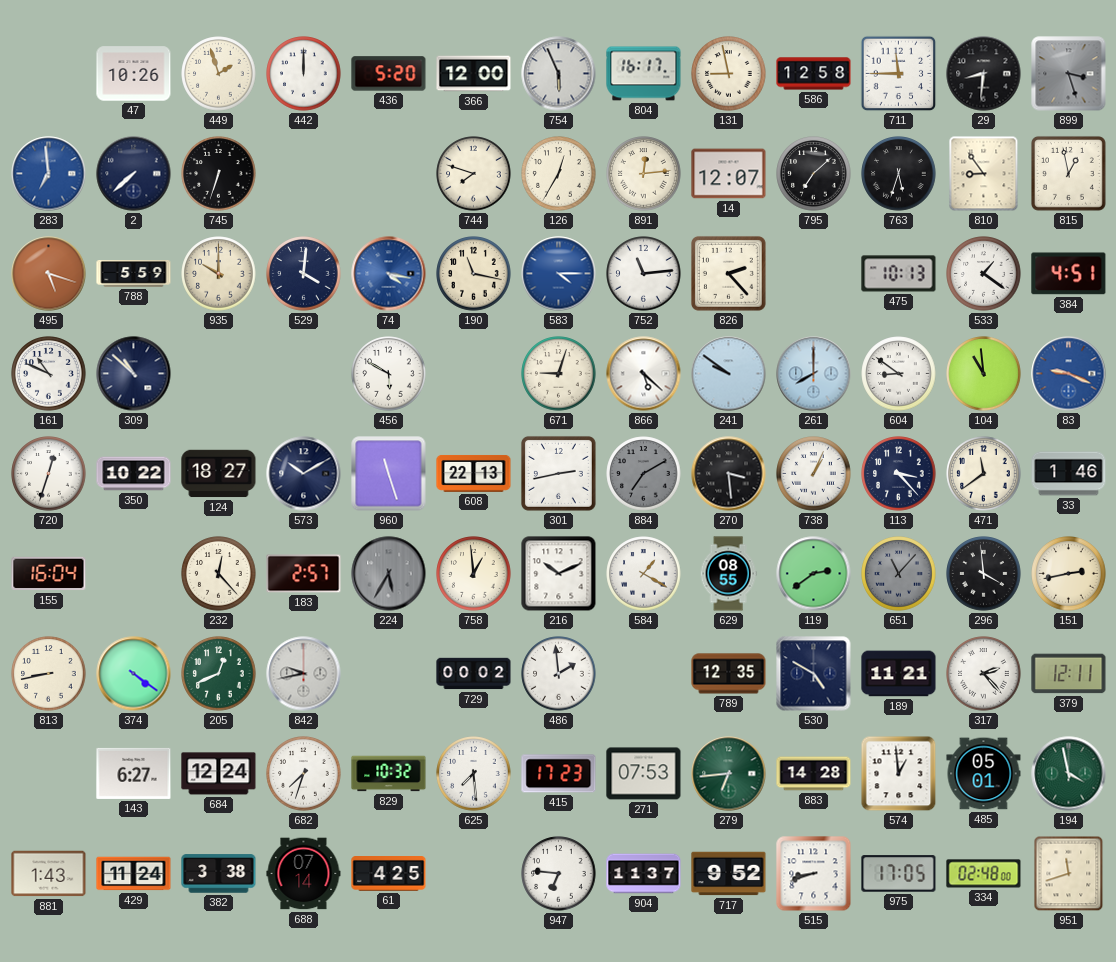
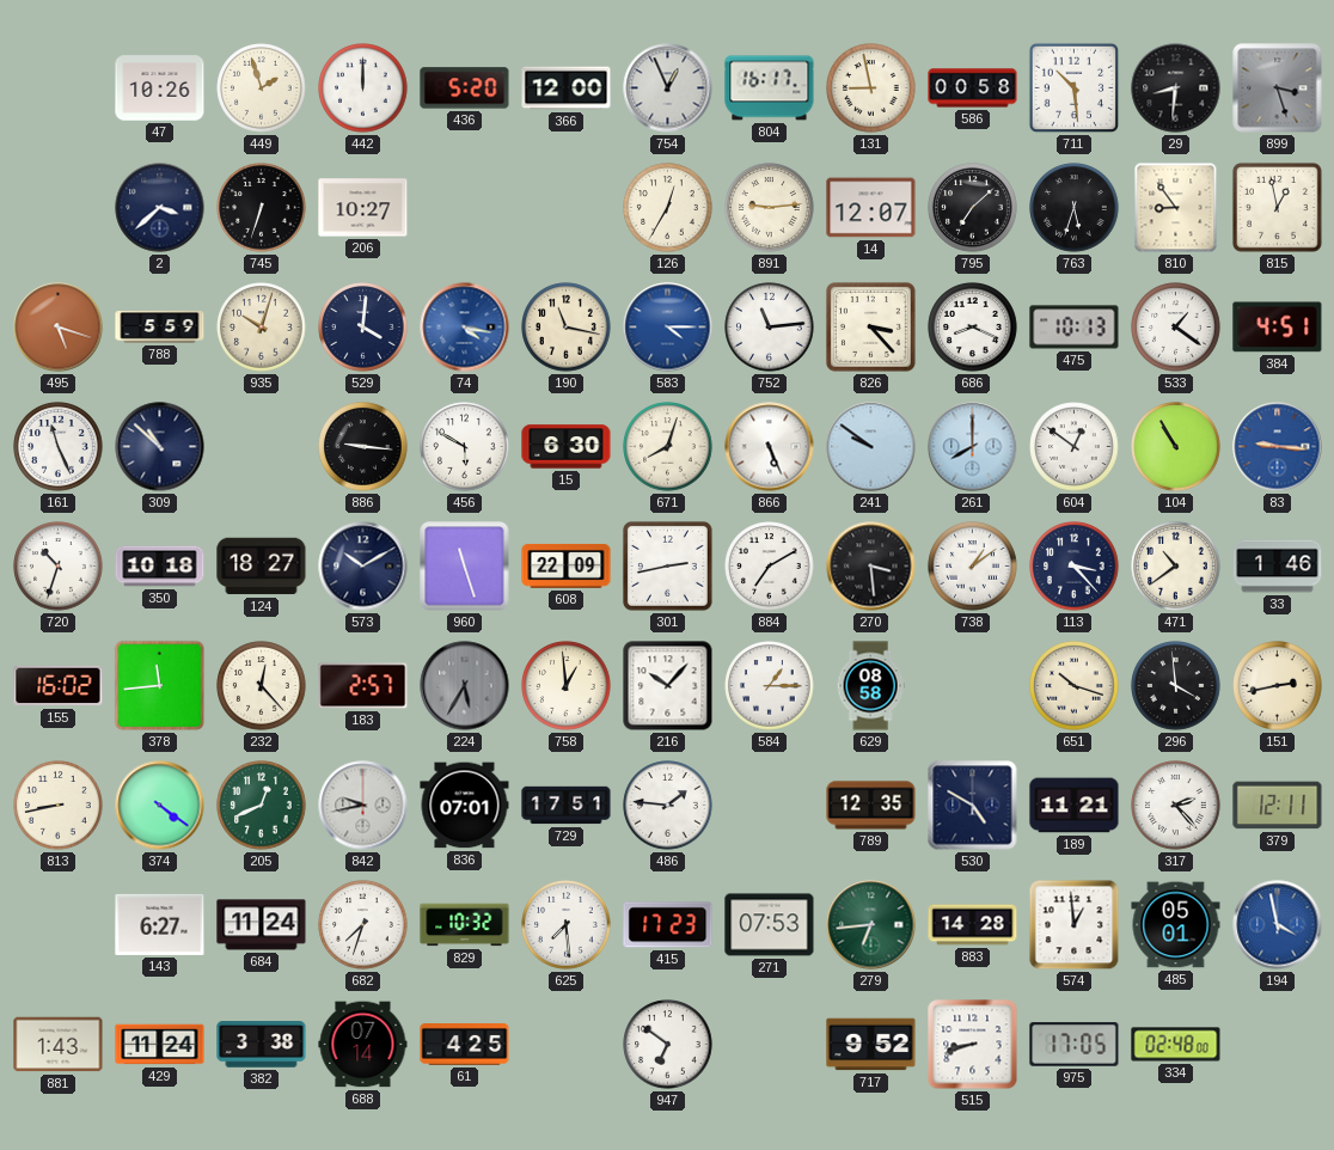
754: 5:56 -> 12:56 (668, 88)
586: 12:58 -> 00:58 (973, 88)
711: 11:45 -> 10:29 (1075, 88)
283: 6:59 -> none (49, 174)
2: 7:38 -> 3:38 (160, 208)
206: none -> 10:27 (363, 208)
744: 7:48 -> none (474, 174)
891: 12:14 -> 9:14 (770, 208)
935: 10:00 -> 10:03 (262, 328)
826: 2:23 -> 3:23 (870, 326)
686: none -> 8:19 (973, 328)
161: 10:49 -> 11:26 (59, 447)
886: none -> 9:16 (363, 447)
15: none -> 6:30 (567, 447)
671: 9:03 -> 8:03 (668, 447)
866: 5:22 -> 5:26 (770, 447)
604: 8:51 -> 12:51 (1075, 447)
104: 10:59 -> 10:55 (1176, 447)
83: 9:19 -> 9:16 (1278, 447)
720: 12:33 -> 10:33 (59, 567)
350: 10:22 -> 10:18 (160, 567)
608: 22:13 -> 22:09 (567, 565)
884 dial: grey -> white (770, 567)
738: 1:04 -> 1:09 (973, 567)
471: 11:39 -> 10:39 (1176, 567)
155: 16:04 -> 16:02 (59, 686)
378: none -> 11:44 (160, 686)
216: 10:11 -> 10:07 (668, 686)
584: 1:20 -> 1:15 (770, 686)
629: 08:55 -> 08:58 (870, 686)
119: 2:39 -> none (814, 574)
651: 11:07 -> 10:18 (1075, 686)
651 dial: grey -> cream (1075, 686)
836: none -> 07:01 (465, 806)
729: 00:02 -> 17:51 (567, 806)
486: 1:59 -> 1:46 (668, 806)
684: 12:24 -> 11:24 (262, 925)
194 dial: green -> blue (1278, 925)
947: 6:46 -> 6:51 (668, 1045)
904: 11:37 -> none (644, 874)
951: 11:42 -> none (1069, 874)
